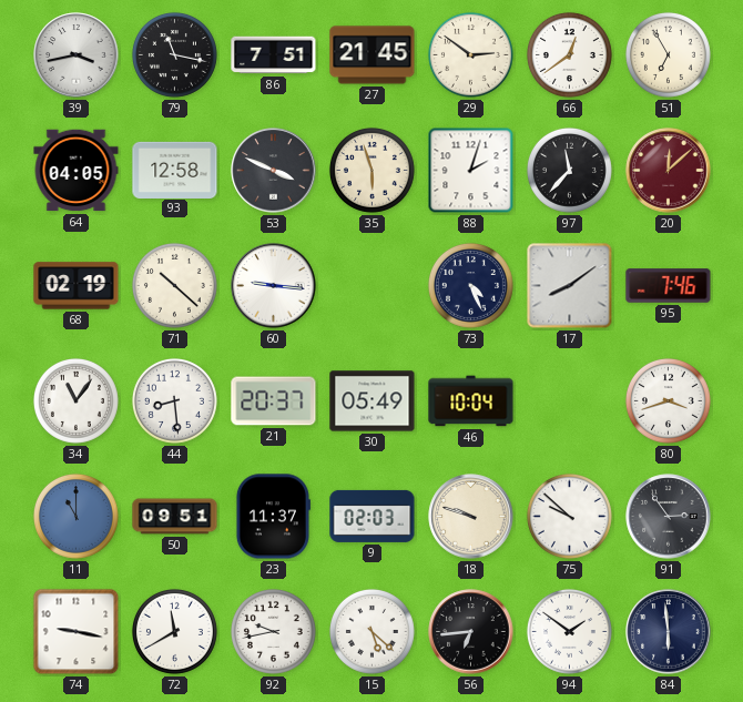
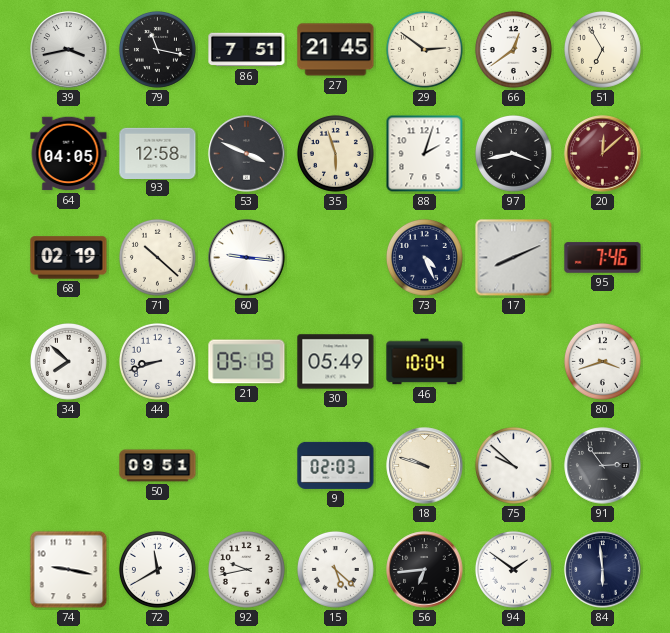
97: 11:37 -> 3:43 (513, 153)
17: 8:09 -> 8:11 (514, 258)
34: 11:06 -> 7:52 (68, 361)
44: 8:29 -> 8:42 (157, 361)
21: 20:37 -> 05:19 (247, 362)
11: 11:00 -> none (75, 516)
23: 11:37 -> none (273, 517)
